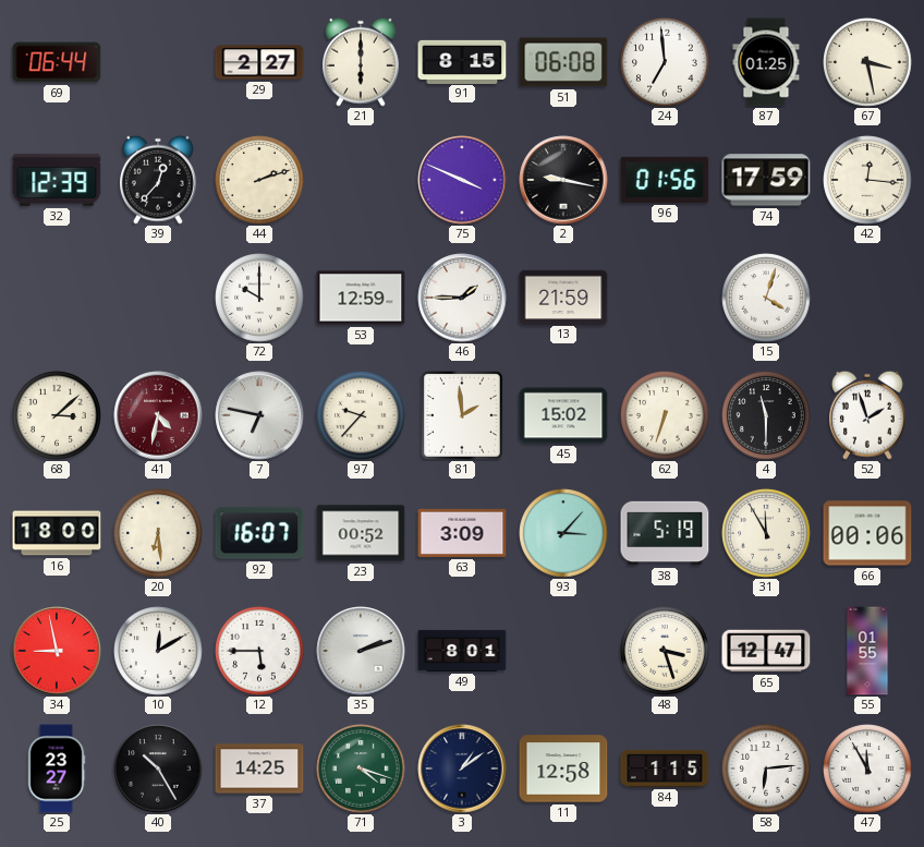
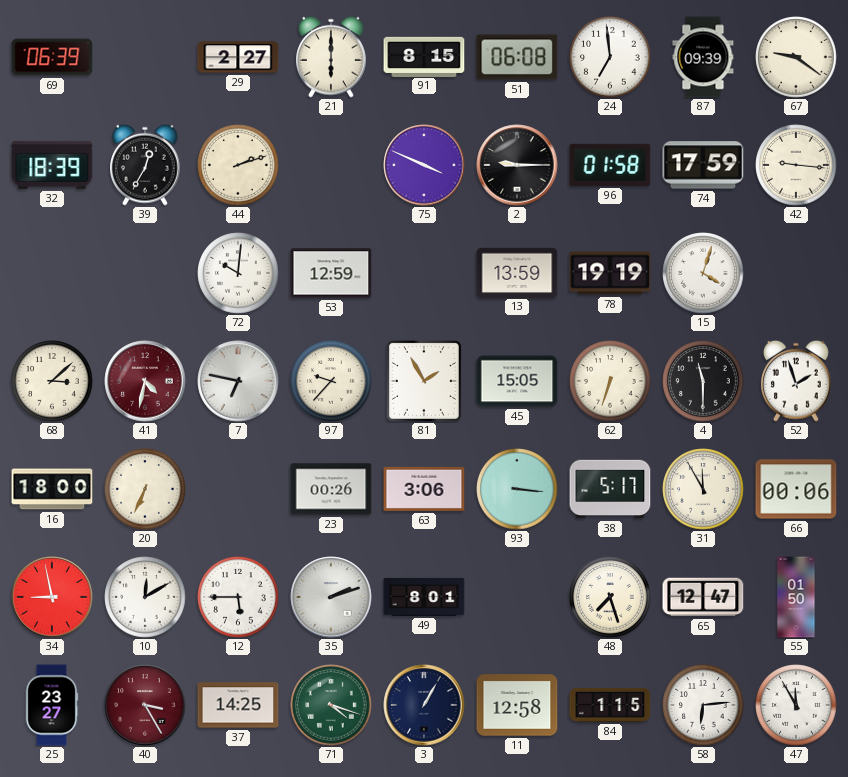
69: 06:44 -> 06:39 (52, 57)
87: 01:25 -> 09:39 (703, 57)
67: 3:28 -> 9:21 (796, 57)
32: 12:39 -> 18:39 (52, 165)
39: 12:37 -> 12:35 (146, 165)
2: 9:17 -> 9:15 (517, 165)
96: 01:56 -> 01:58 (610, 165)
42: 12:16 -> 9:16 (796, 165)
72: 10:00 -> 10:01 (238, 273)
46: 1:45 -> none (462, 298)
13: 21:59 -> 13:59 (517, 272)
78: none -> 19:19 (610, 273)
81: 1:59 -> 1:55 (424, 381)
45: 15:02 -> 15:05 (517, 381)
20: 6:29 -> 6:34 (145, 489)
92: 16:07 -> none (259, 533)
23: 00:52 -> 00:26 (331, 489)
63: 3:09 -> 3:06 (424, 489)
93: 3:07 -> 3:16 (517, 489)
38: 5:19 -> 5:17 (610, 489)
48: 3:27 -> 7:27 (610, 597)
55: 01:55 -> 01:50 (796, 597)
40: 10:25 -> 3:25 (145, 705)
40 dial: black -> burgundy (145, 705)
3: 1:09 -> 1:05 (424, 705)
